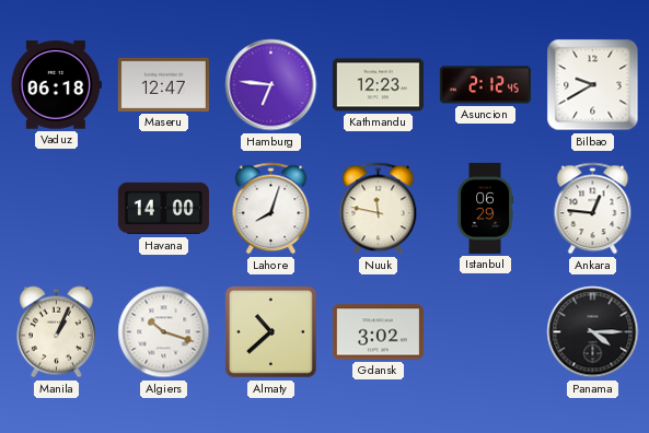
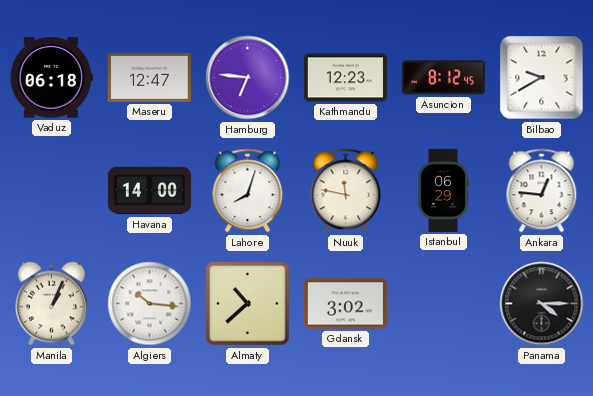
Asuncion: 2:12 -> 8:12 (443, 78)
Algiers: 10:18 -> 10:16 (150, 304)
